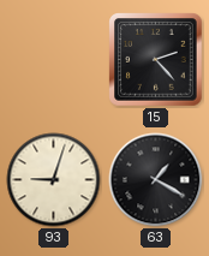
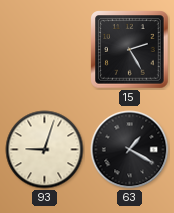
15: 2:23 -> 2:25 (130, 50)
